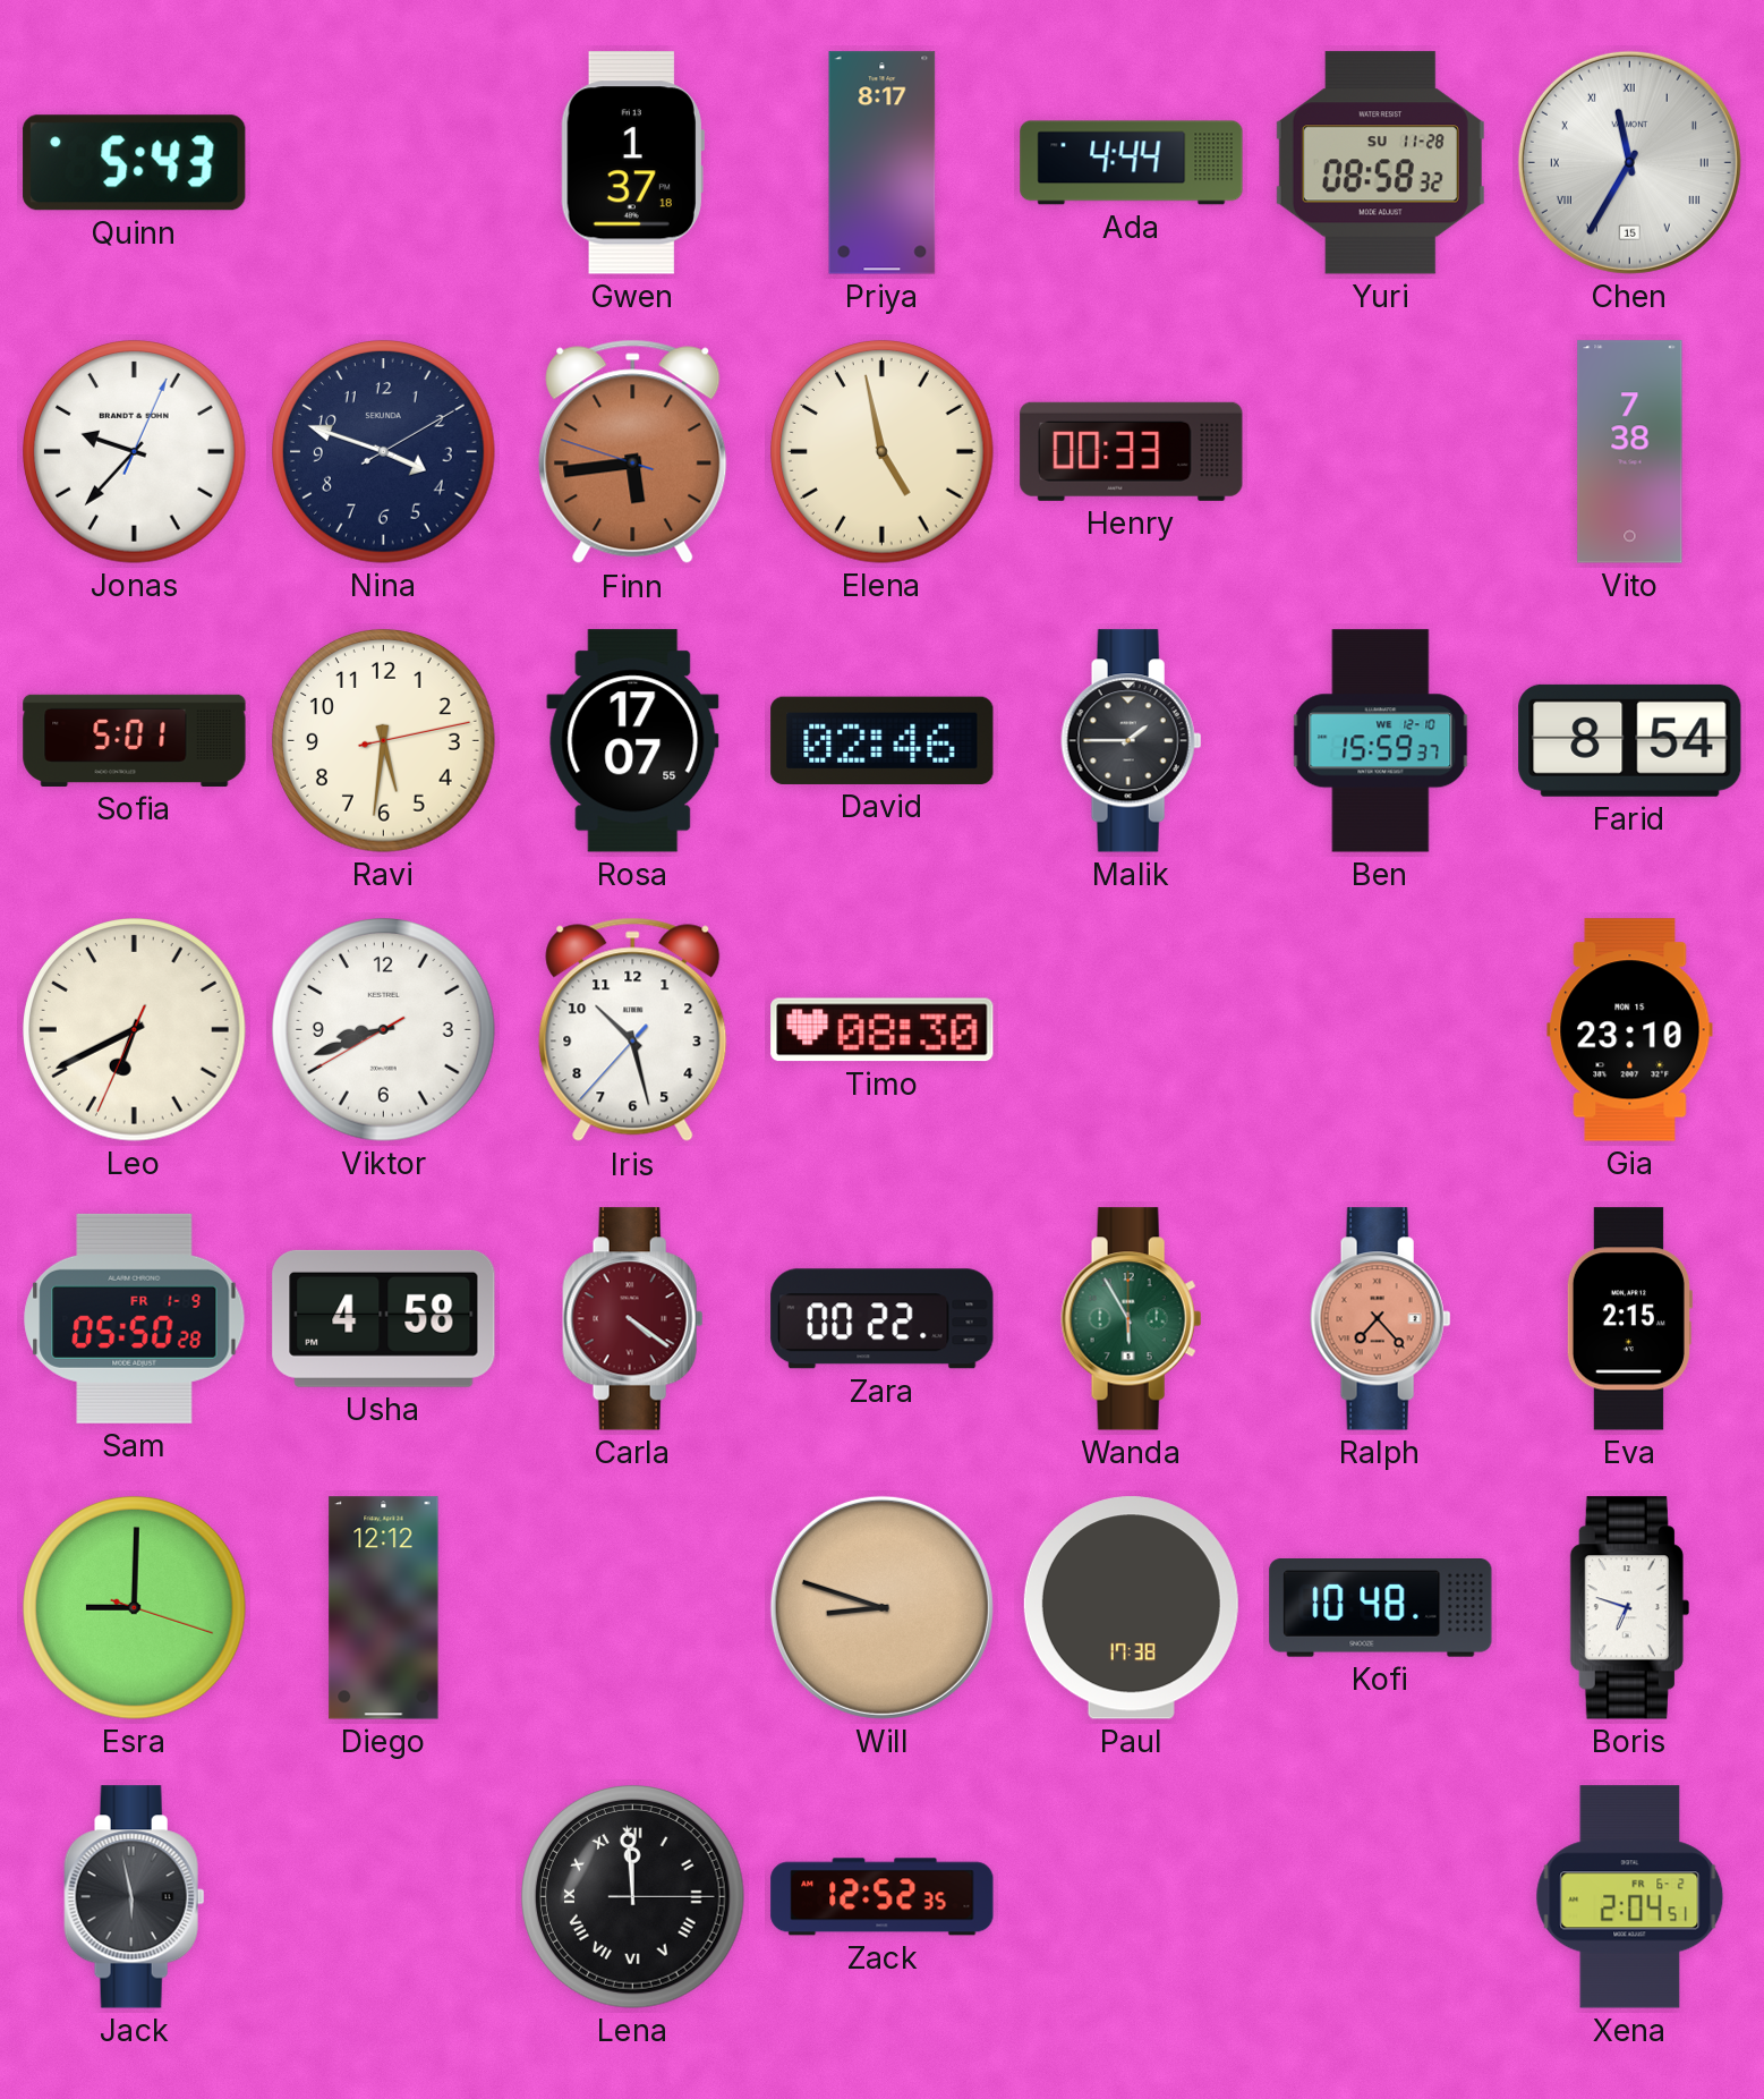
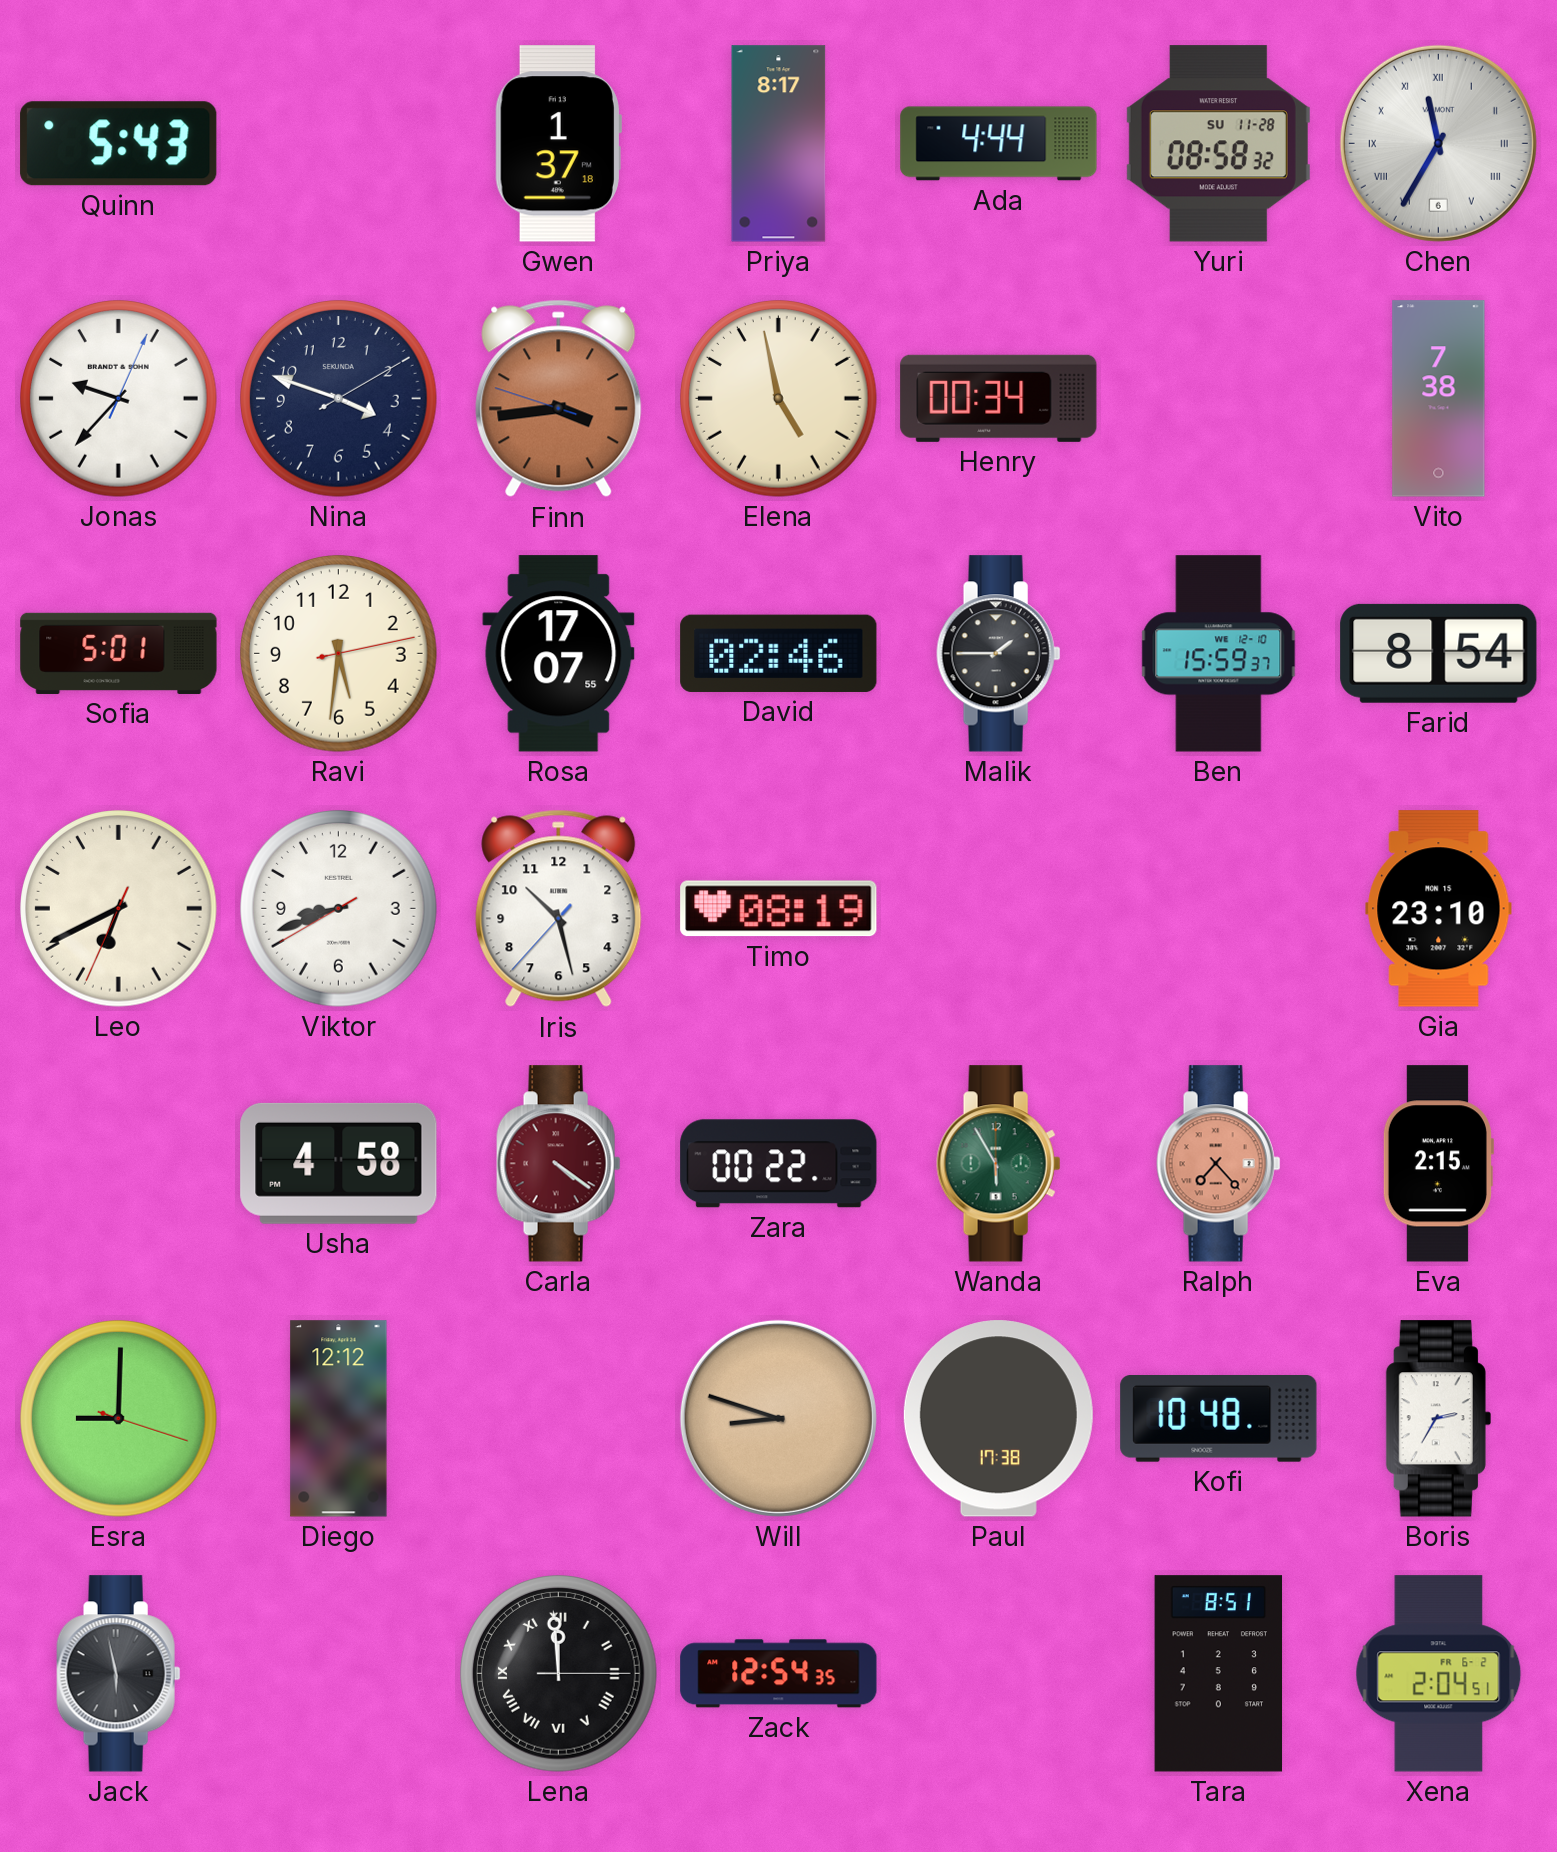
Chen date: 15 -> 6 (1438, 143)
Finn: 5:43 -> 3:43 (559, 399)
Henry: 00:33 -> 00:34 (999, 398)
Timo: 08:30 -> 08:19 (779, 909)
Sam: 05:50 -> none (135, 1318)
Boris: 6:48 -> 2:35 (1438, 1419)
Zack: 12:52 -> 12:54 (779, 1674)
Tara: none -> 8:51 (1219, 1674)
